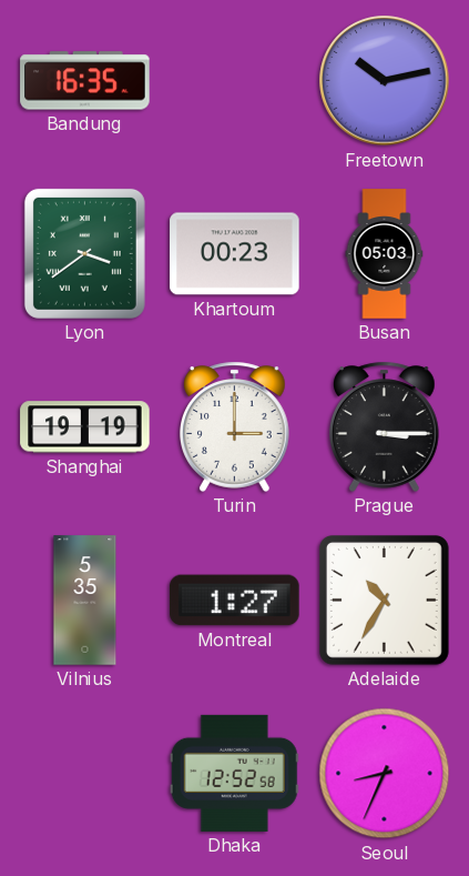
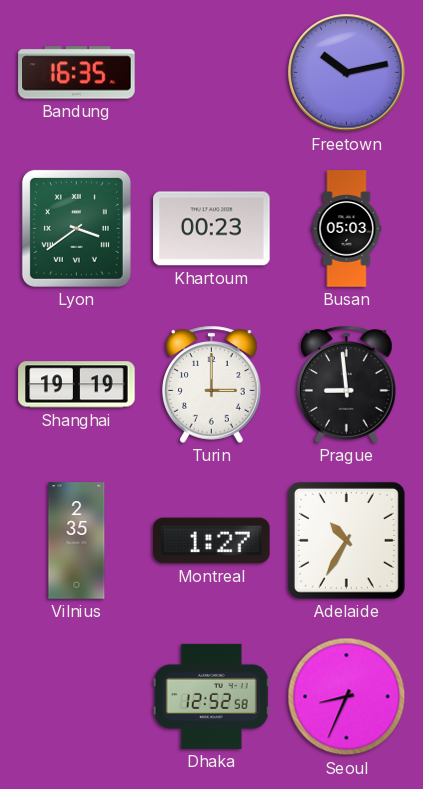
Prague: 3:15 -> 8:59 (347, 384)
Vilnius: 5:35 -> 2:35 (77, 541)
